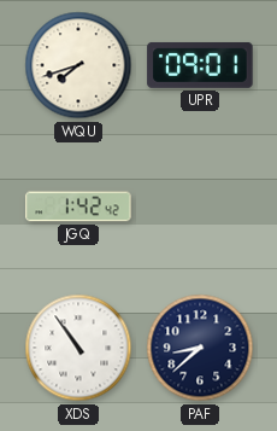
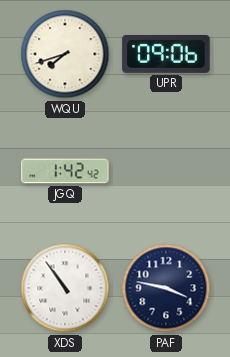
UPR: 09:01 -> 09:06 (166, 54)
PAF: 8:38 -> 3:47 (166, 288)
